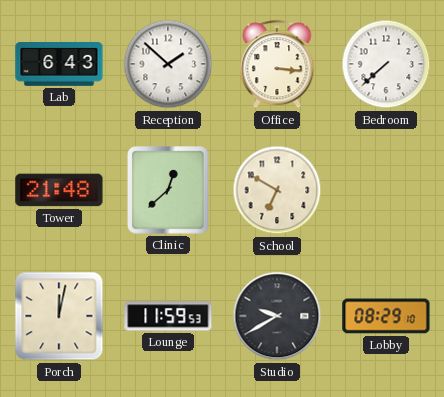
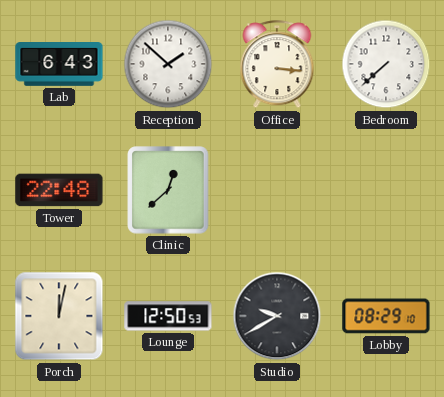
Tower: 21:48 -> 22:48 (59, 190)
School: 6:50 -> none (277, 190)
Lounge: 11:59 -> 12:50 (168, 316)
